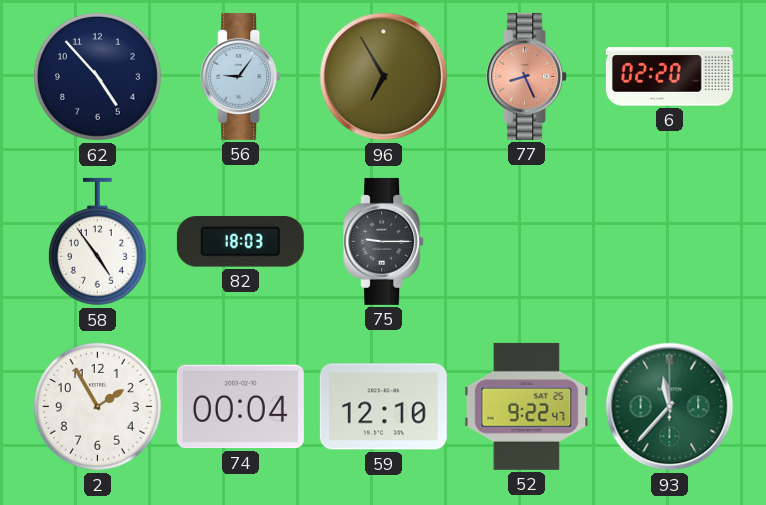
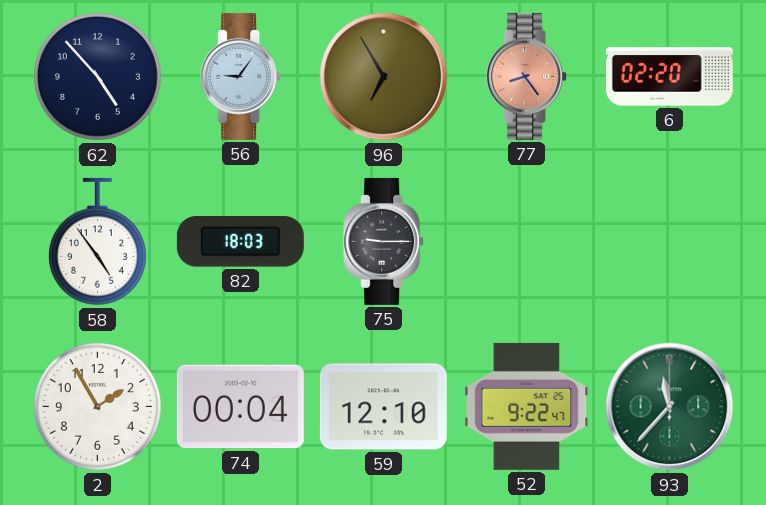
77: 8:26 -> 8:24 (527, 76)
